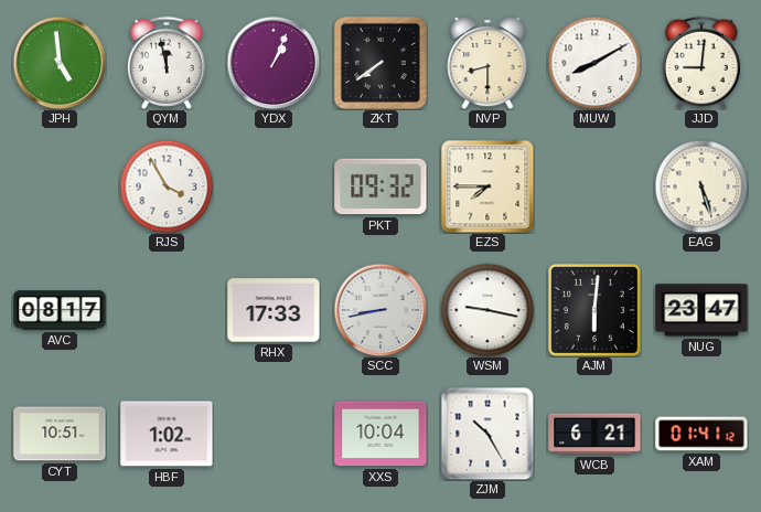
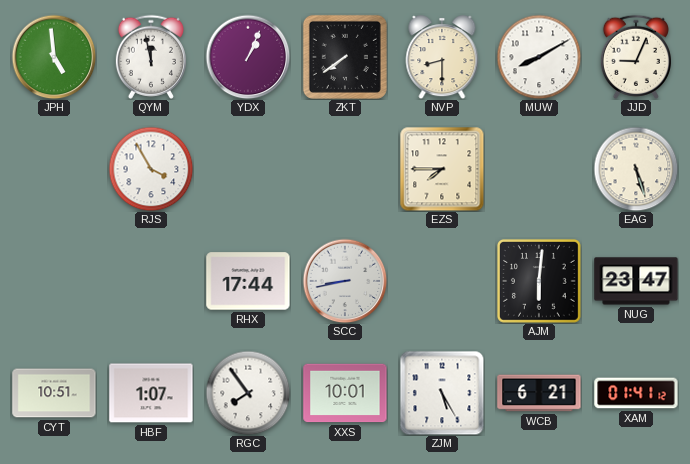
JJD: 9:01 -> 9:04 (636, 57)
PKT: 09:32 -> none (380, 186)
AVC: 08:17 -> none (60, 310)
RHX: 17:33 -> 17:44 (248, 281)
WSM: 9:17 -> none (487, 310)
HBF: 1:02 -> 1:07 (151, 393)
RGC: none -> 7:54 (248, 393)
XXS: 10:04 -> 10:01 (345, 393)
ZJM: 10:25 -> 5:25 (442, 393)
